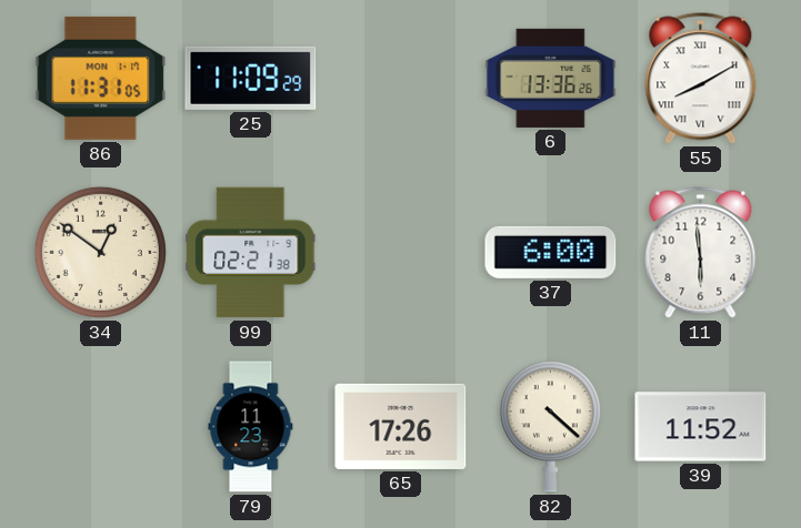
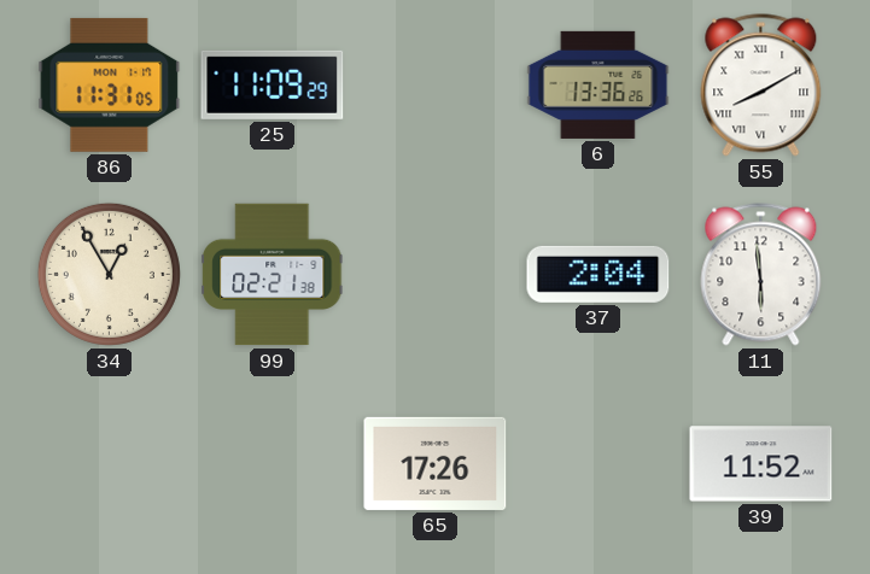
34: 12:51 -> 12:55 (109, 274)
37: 6:00 -> 2:04 (599, 274)
79: 11:23 -> none (251, 427)
82: 4:22 -> none (550, 427)
